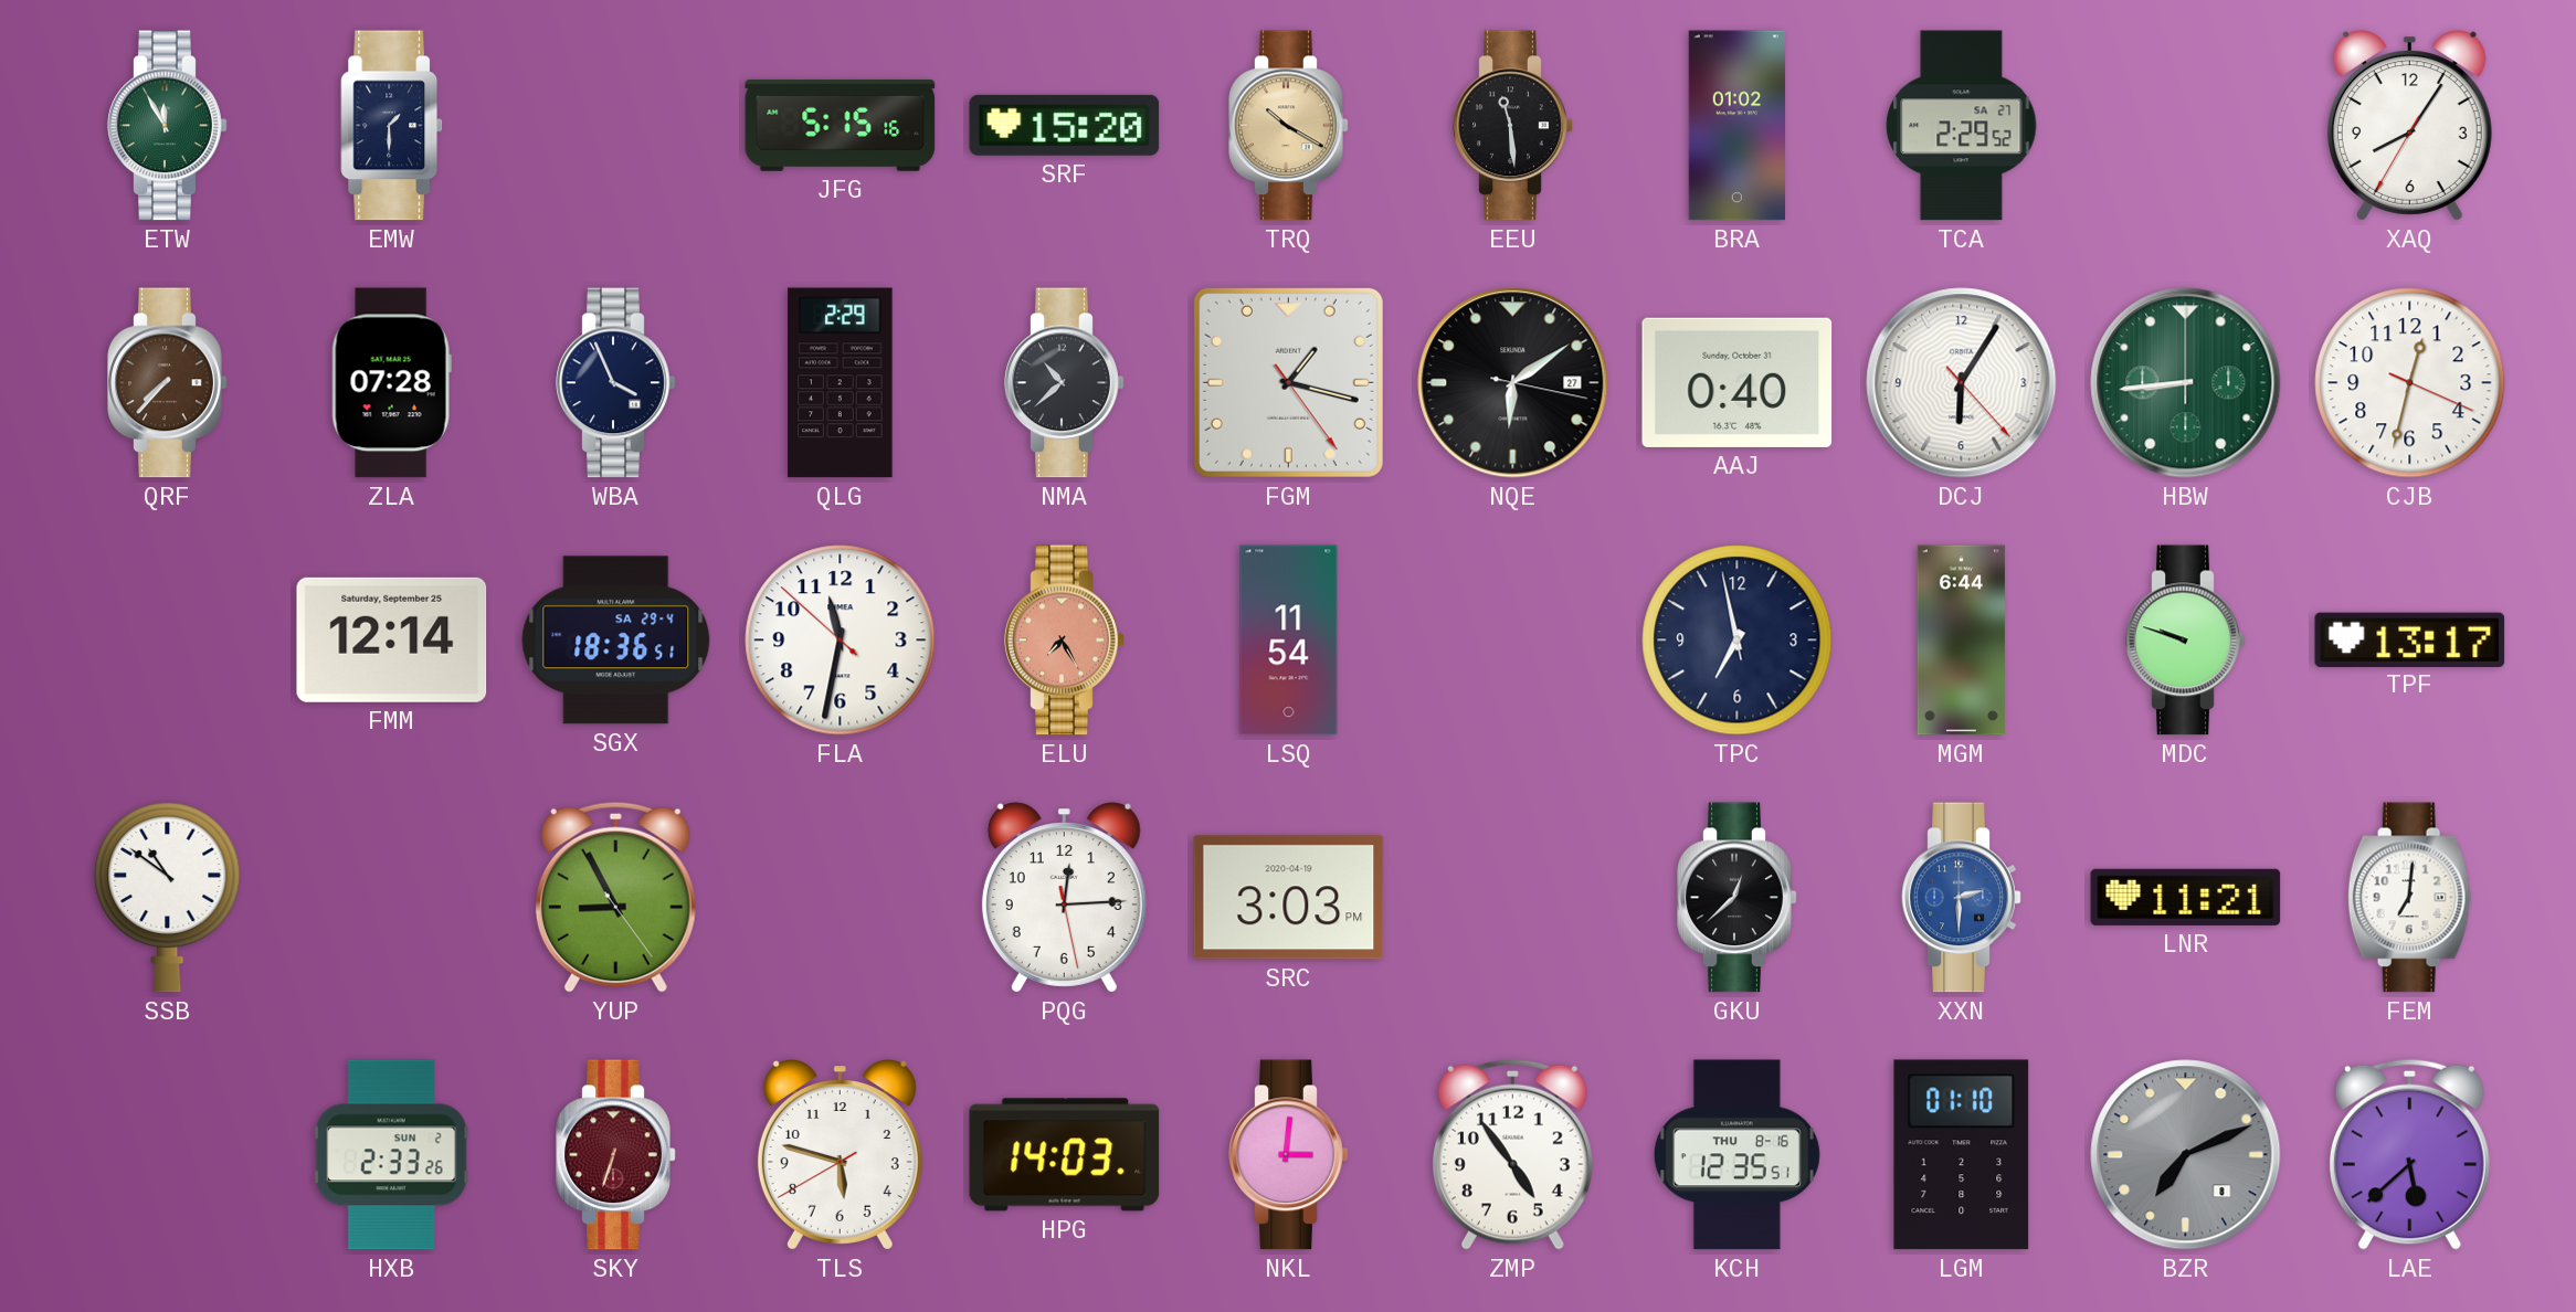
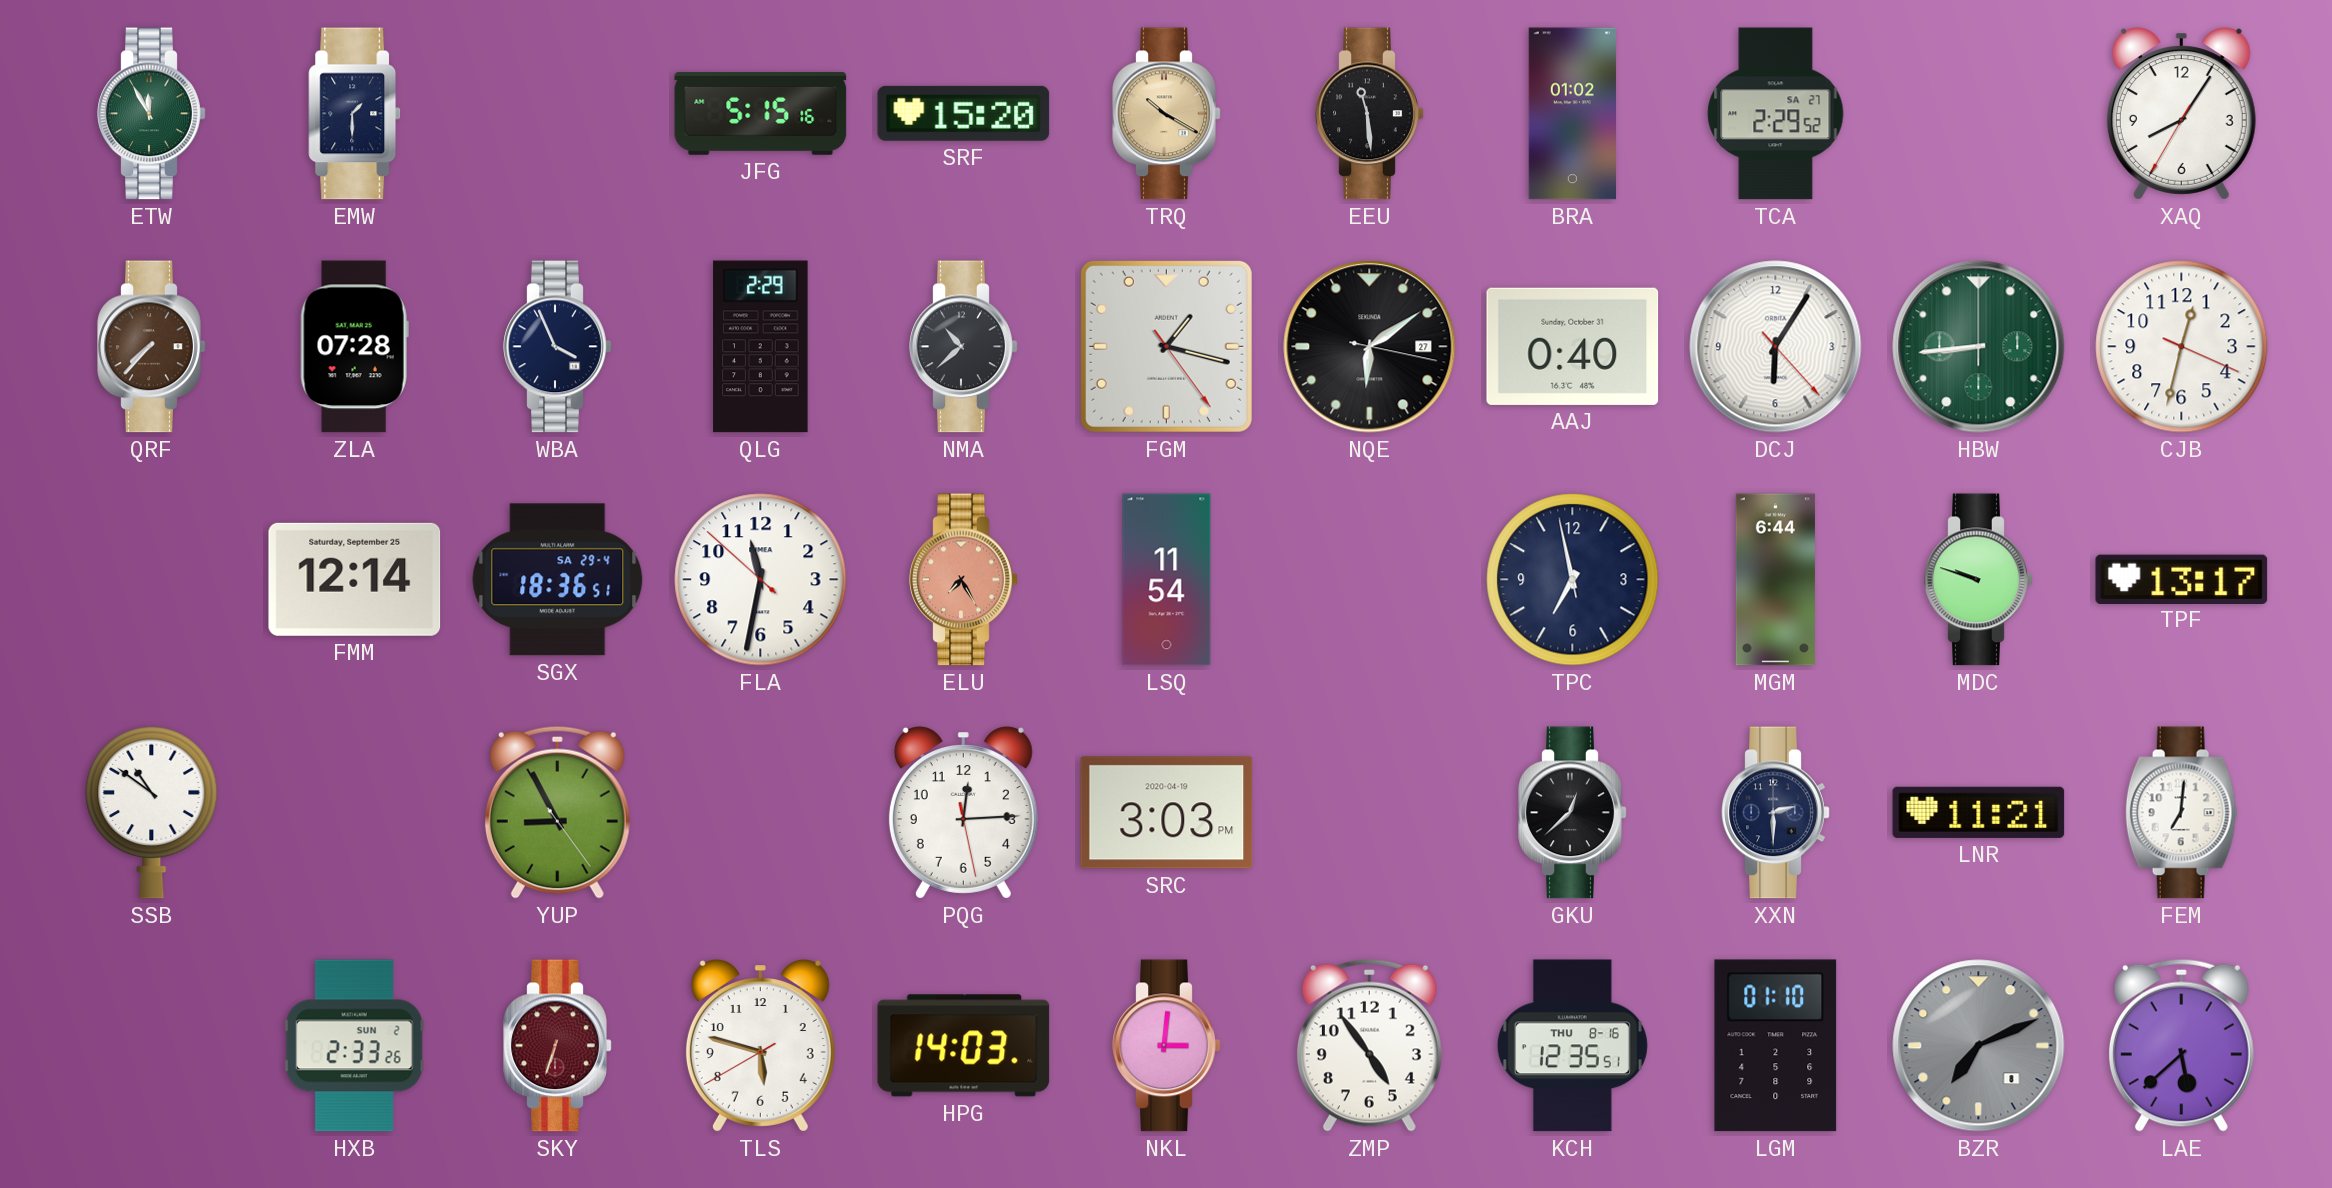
XXN dial: blue -> navy (1776, 813)
